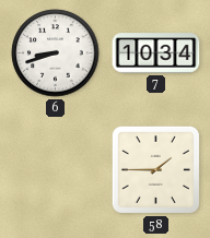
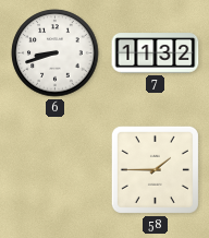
7: 10:34 -> 11:32 (156, 53)
